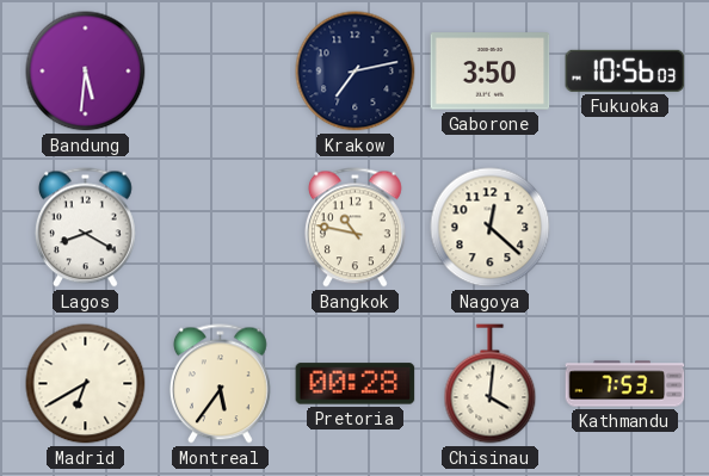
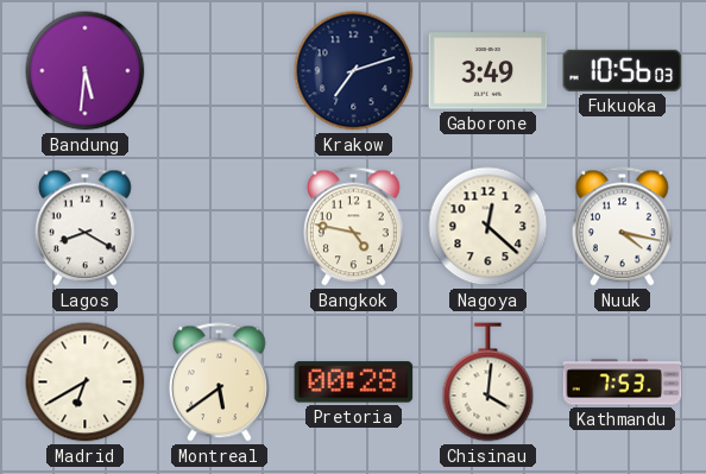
Krakow: 7:13 -> 7:12 (354, 71)
Gaborone: 3:50 -> 3:49 (488, 71)
Bangkok: 10:47 -> 4:47 (353, 227)
Nuuk: none -> 4:17 (622, 227)
Montreal: 5:36 -> 5:39 (219, 383)
